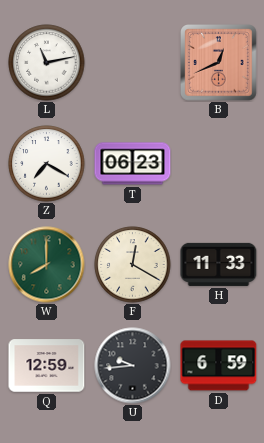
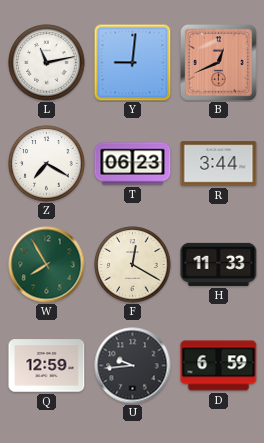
Y: none -> 9:01 (132, 62)
R: none -> 3:44 (219, 164)
W: 8:00 -> 7:55 (47, 265)
